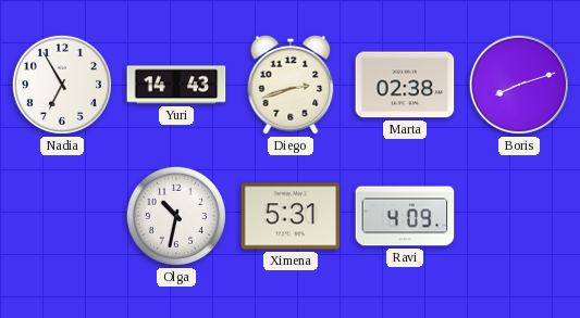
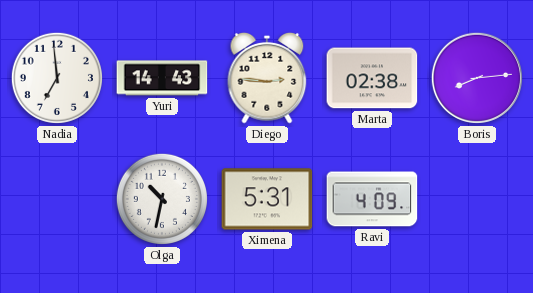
Nadia: 6:55 -> 6:59 (57, 78)
Diego: 2:42 -> 2:46 (267, 78)
Boris: 8:12 -> 8:14 (477, 78)
